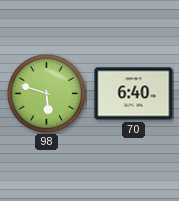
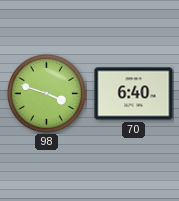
98: 5:48 -> 3:48 (47, 94)
